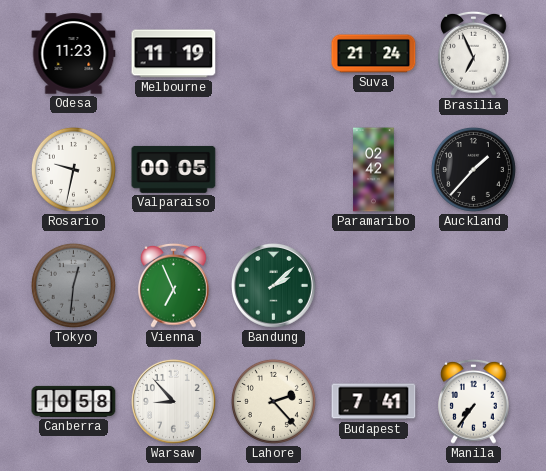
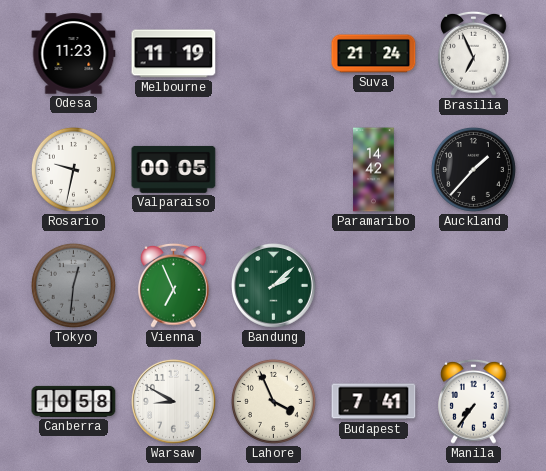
Paramaribo: 02:42 -> 14:42 (374, 170)
Warsaw: 8:53 -> 8:50 (174, 402)
Lahore: 2:23 -> 3:56 (273, 401)
